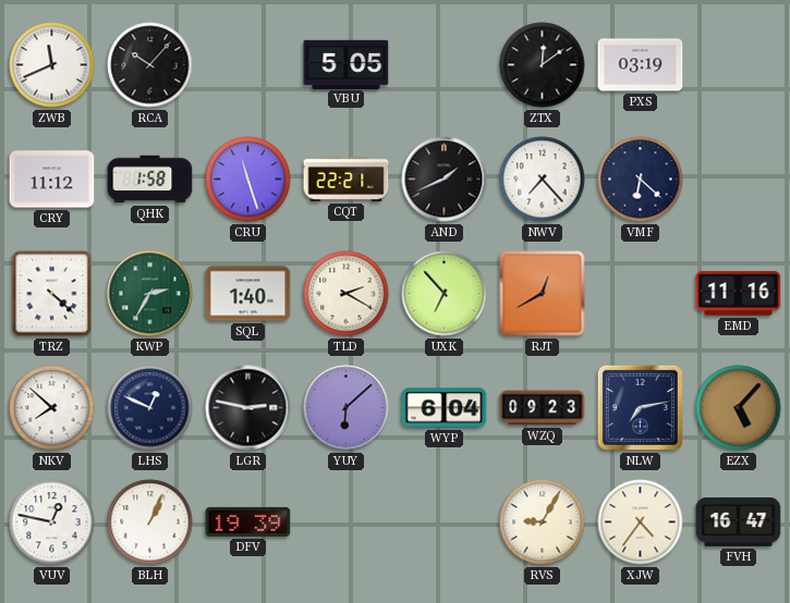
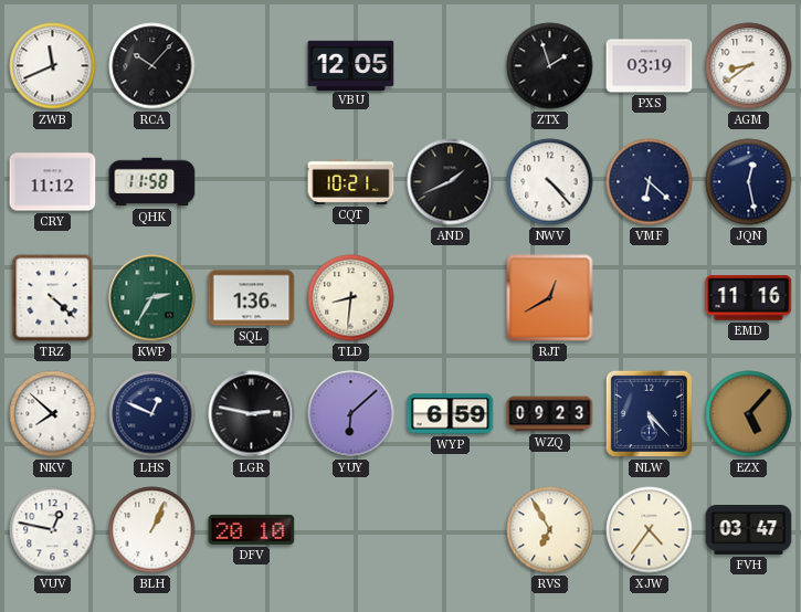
VBU: 5:05 -> 12:05 (351, 65)
ZTX: 12:09 -> 1:57 (550, 66)
AGM: none -> 8:39 (749, 66)
QHK: 1:58 -> 11:58 (152, 182)
CRU: 11:27 -> none (248, 180)
CQT: 22:21 -> 10:21 (351, 181)
NWV: 7:23 -> 4:23 (550, 182)
JQN: none -> 12:28 (749, 182)
SQL: 1:40 -> 1:36 (252, 298)
TLD: 2:20 -> 8:31 (351, 298)
UXK: 6:53 -> none (445, 294)
WYP: 6:04 -> 6:59 (451, 414)
NLW: 7:13 -> 5:23 (649, 413)
DFV: 19:39 -> 20:10 (252, 529)
RVS: 9:05 -> 6:55 (550, 530)
FVH: 16:47 -> 03:47 (749, 530)
